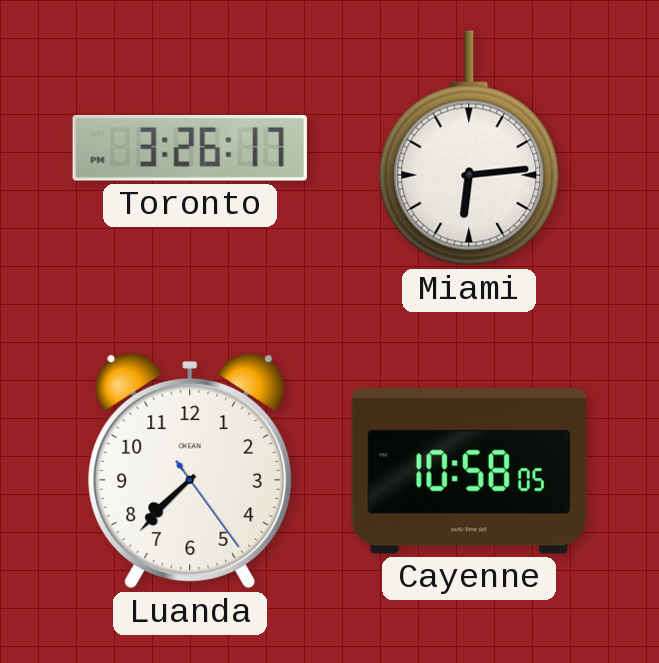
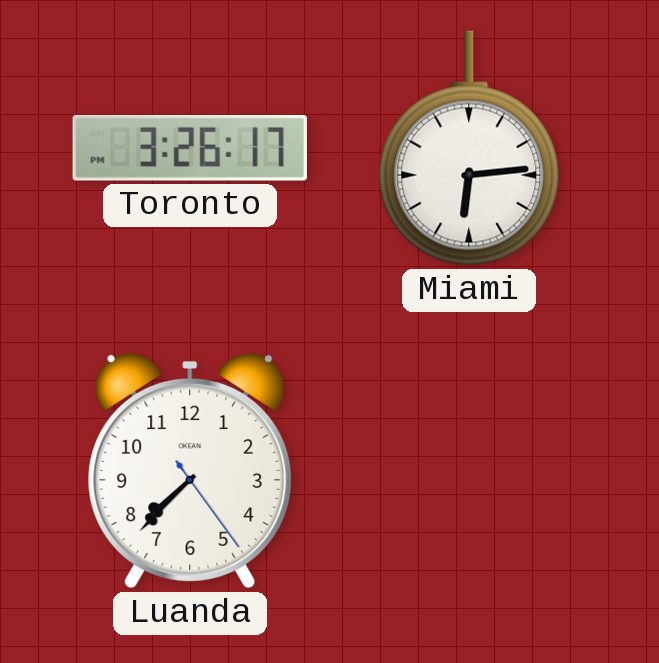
Cayenne: 10:58 -> none (469, 471)
